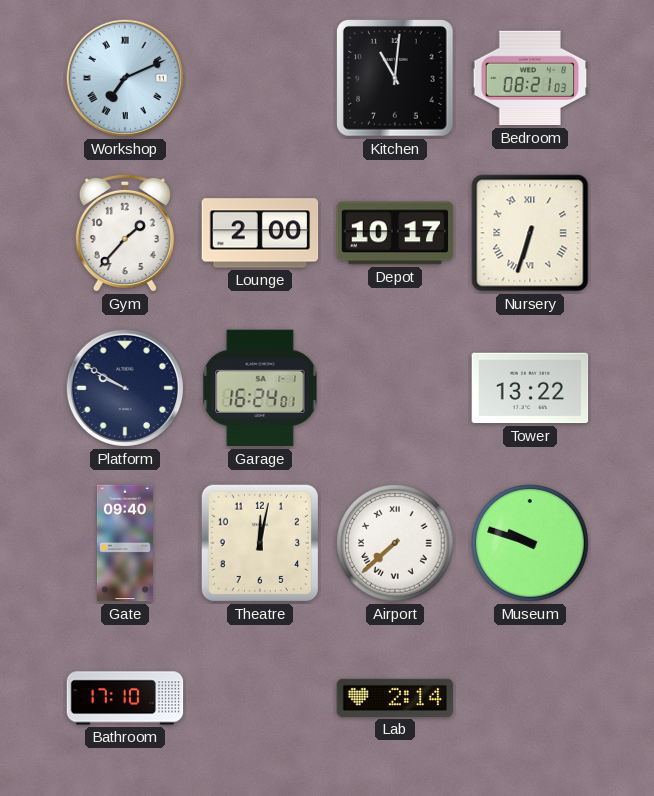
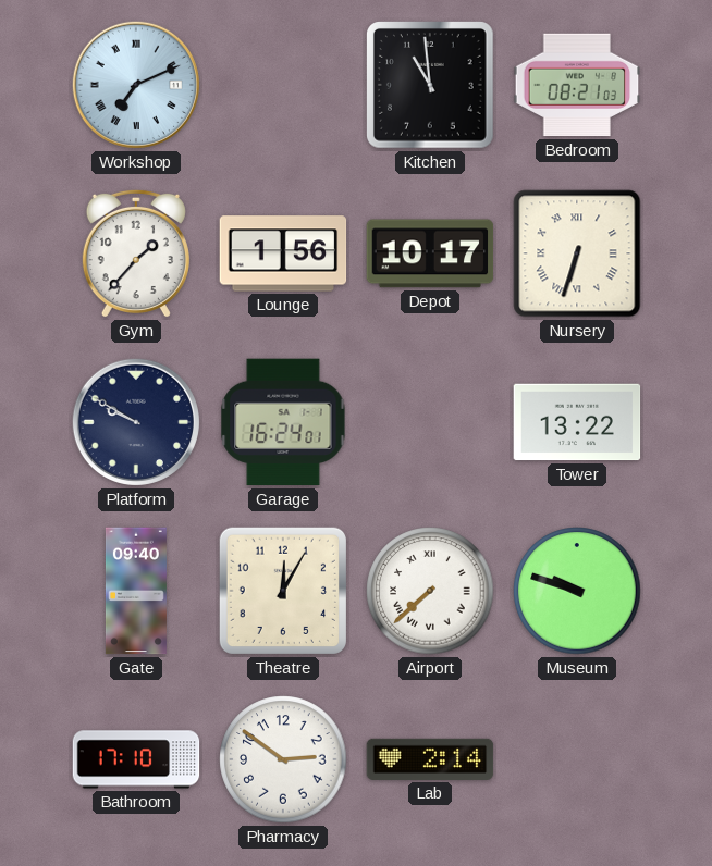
Kitchen: 11:01 -> 10:59 (431, 86)
Lounge: 2:00 -> 1:56 (283, 253)
Theatre: 12:02 -> 12:05 (283, 591)
Pharmacy: none -> 2:51 (283, 759)
